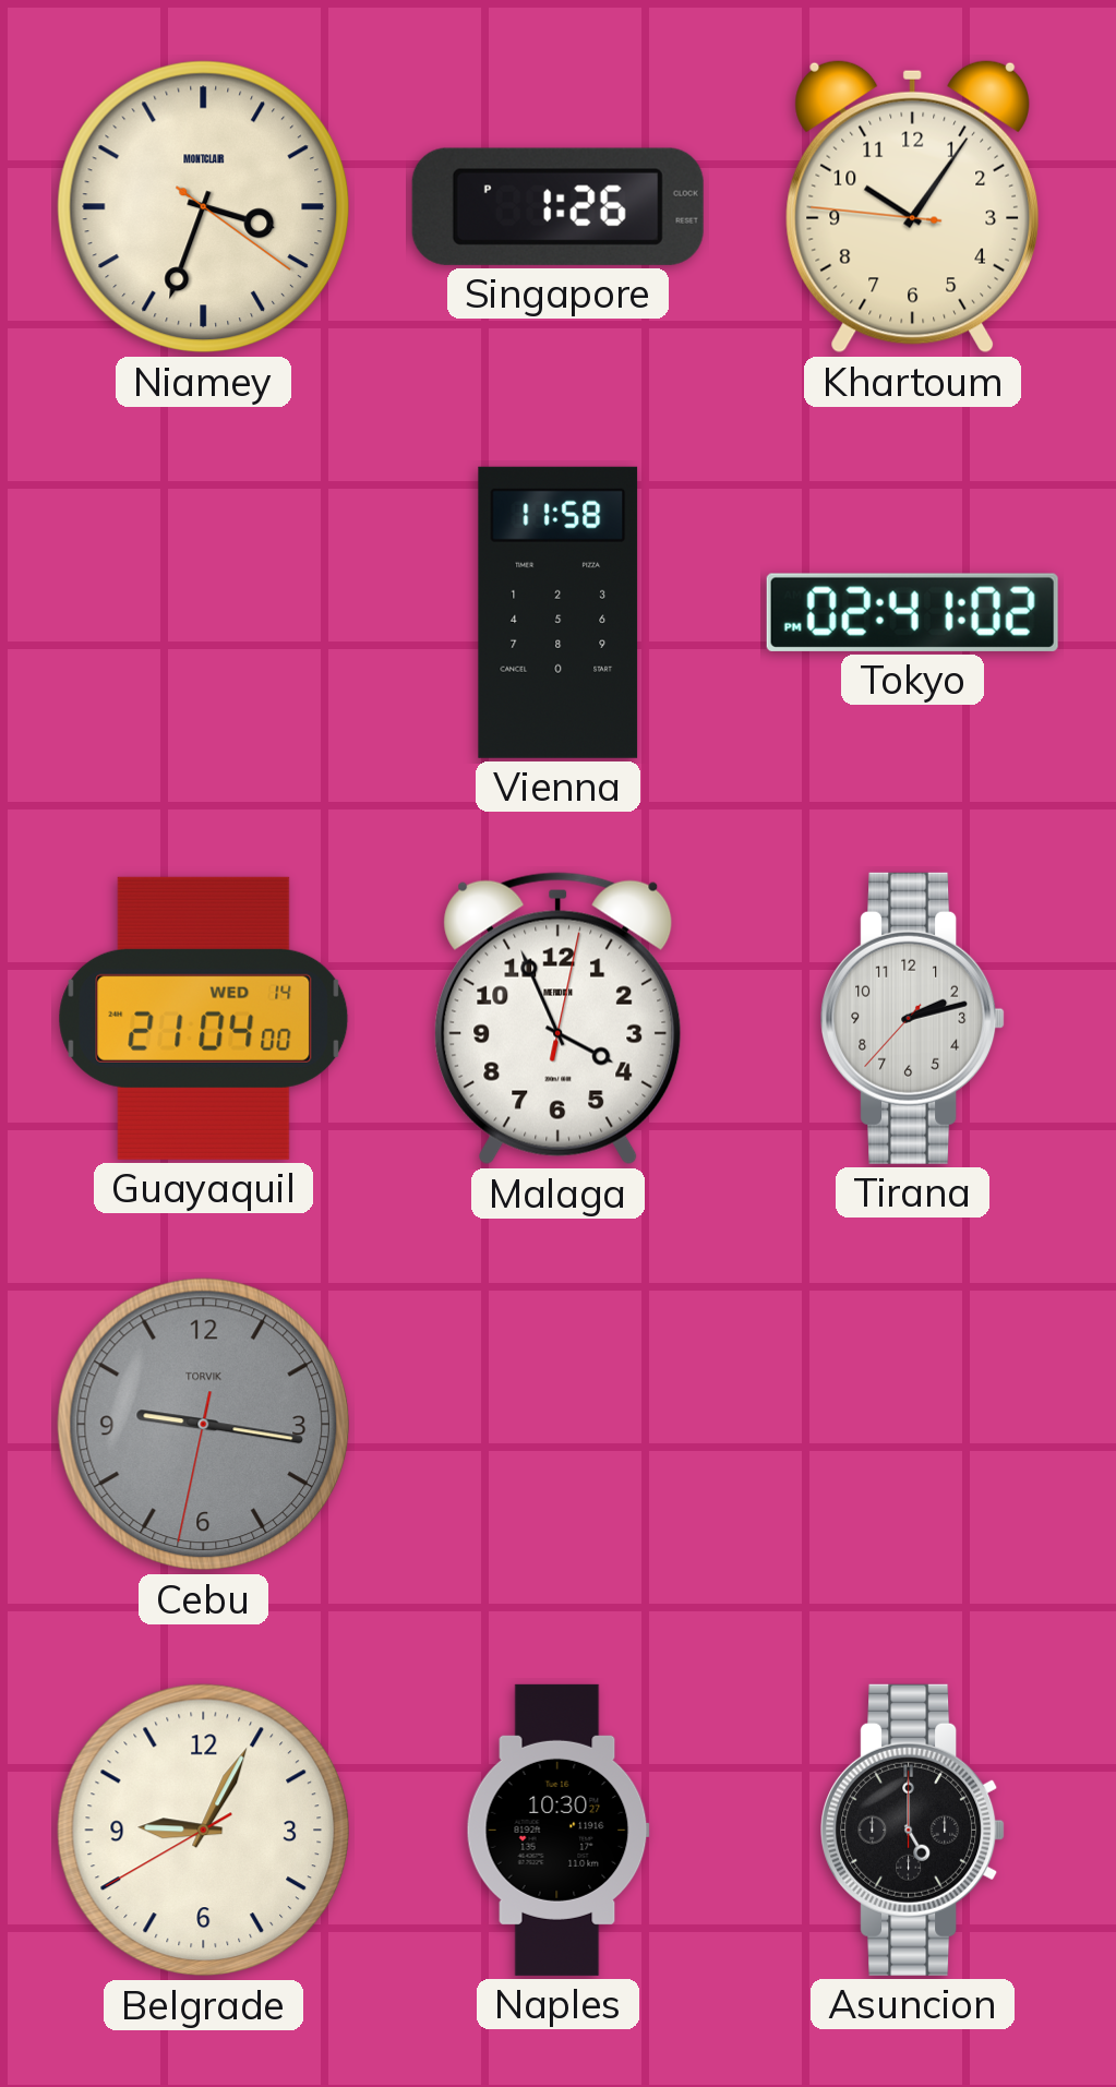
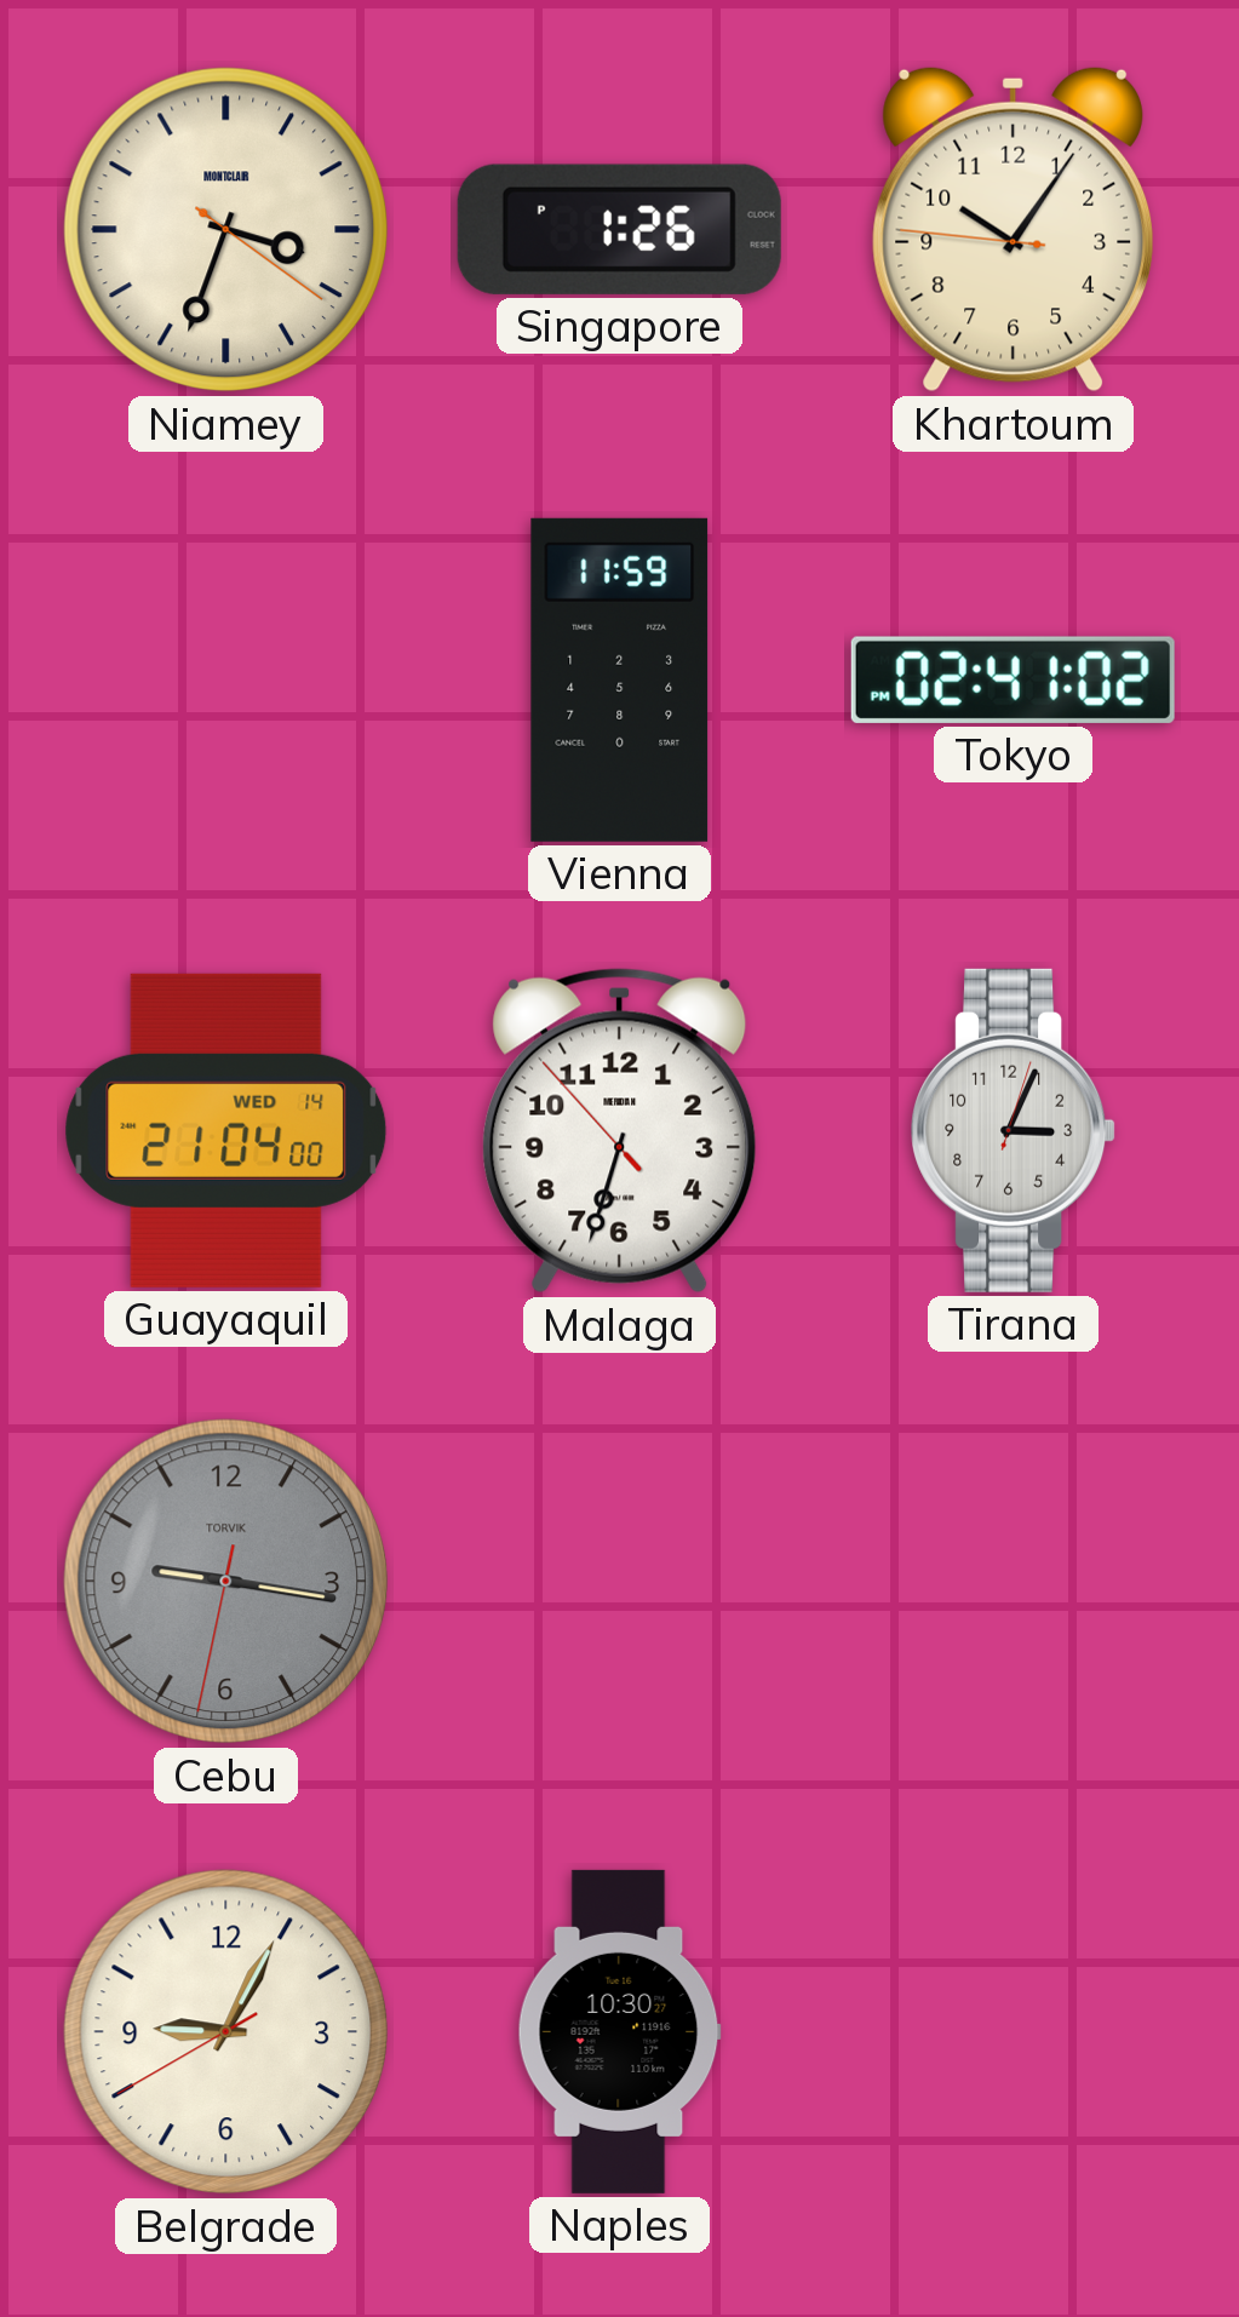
Vienna: 11:58 -> 11:59 (620, 679)
Malaga: 3:56 -> 6:32 (620, 1131)
Tirana: 2:12 -> 3:04 (1014, 1130)
Asuncion: 5:00 -> none (913, 1830)
